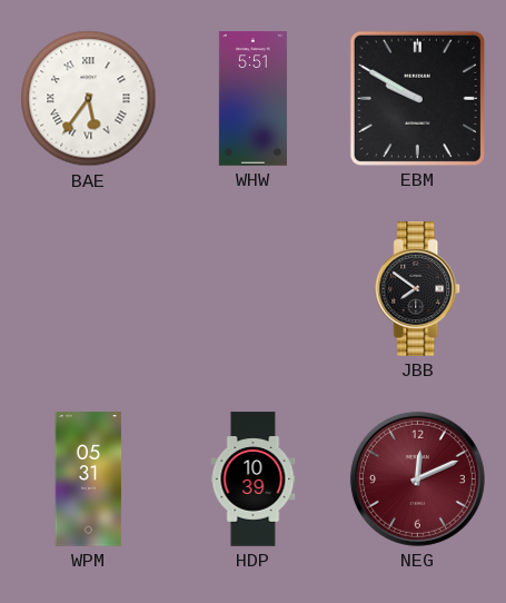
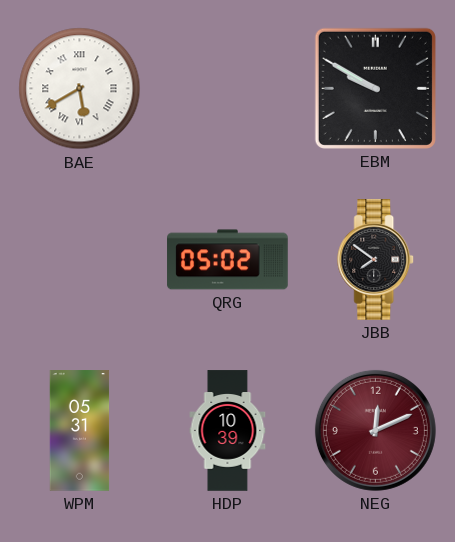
BAE: 5:36 -> 5:40 (80, 89)
WHW: 5:51 -> none (252, 99)
QRG: none -> 05:02 (228, 260)
